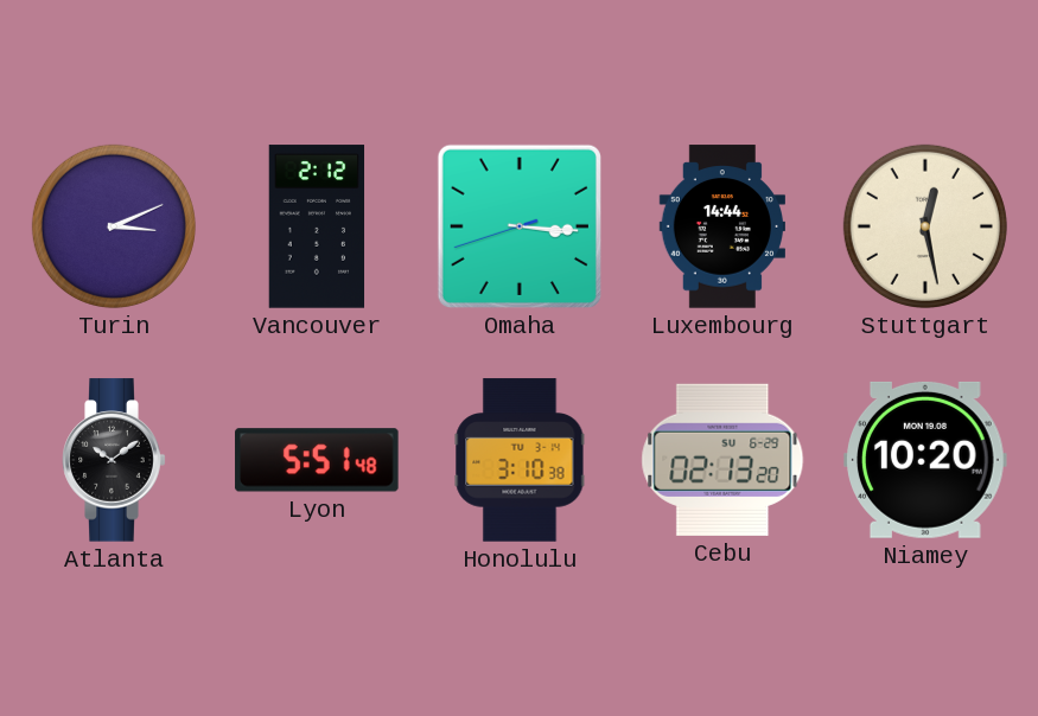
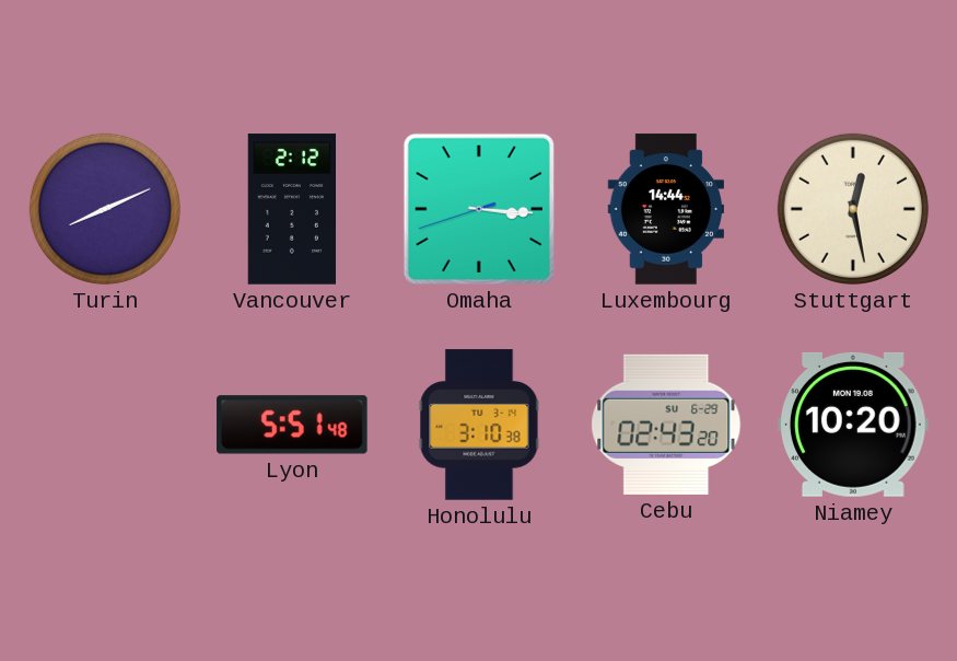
Turin: 3:11 -> 8:11 (105, 209)
Atlanta: 10:09 -> none (114, 460)
Cebu: 02:13 -> 02:43 (666, 425)
